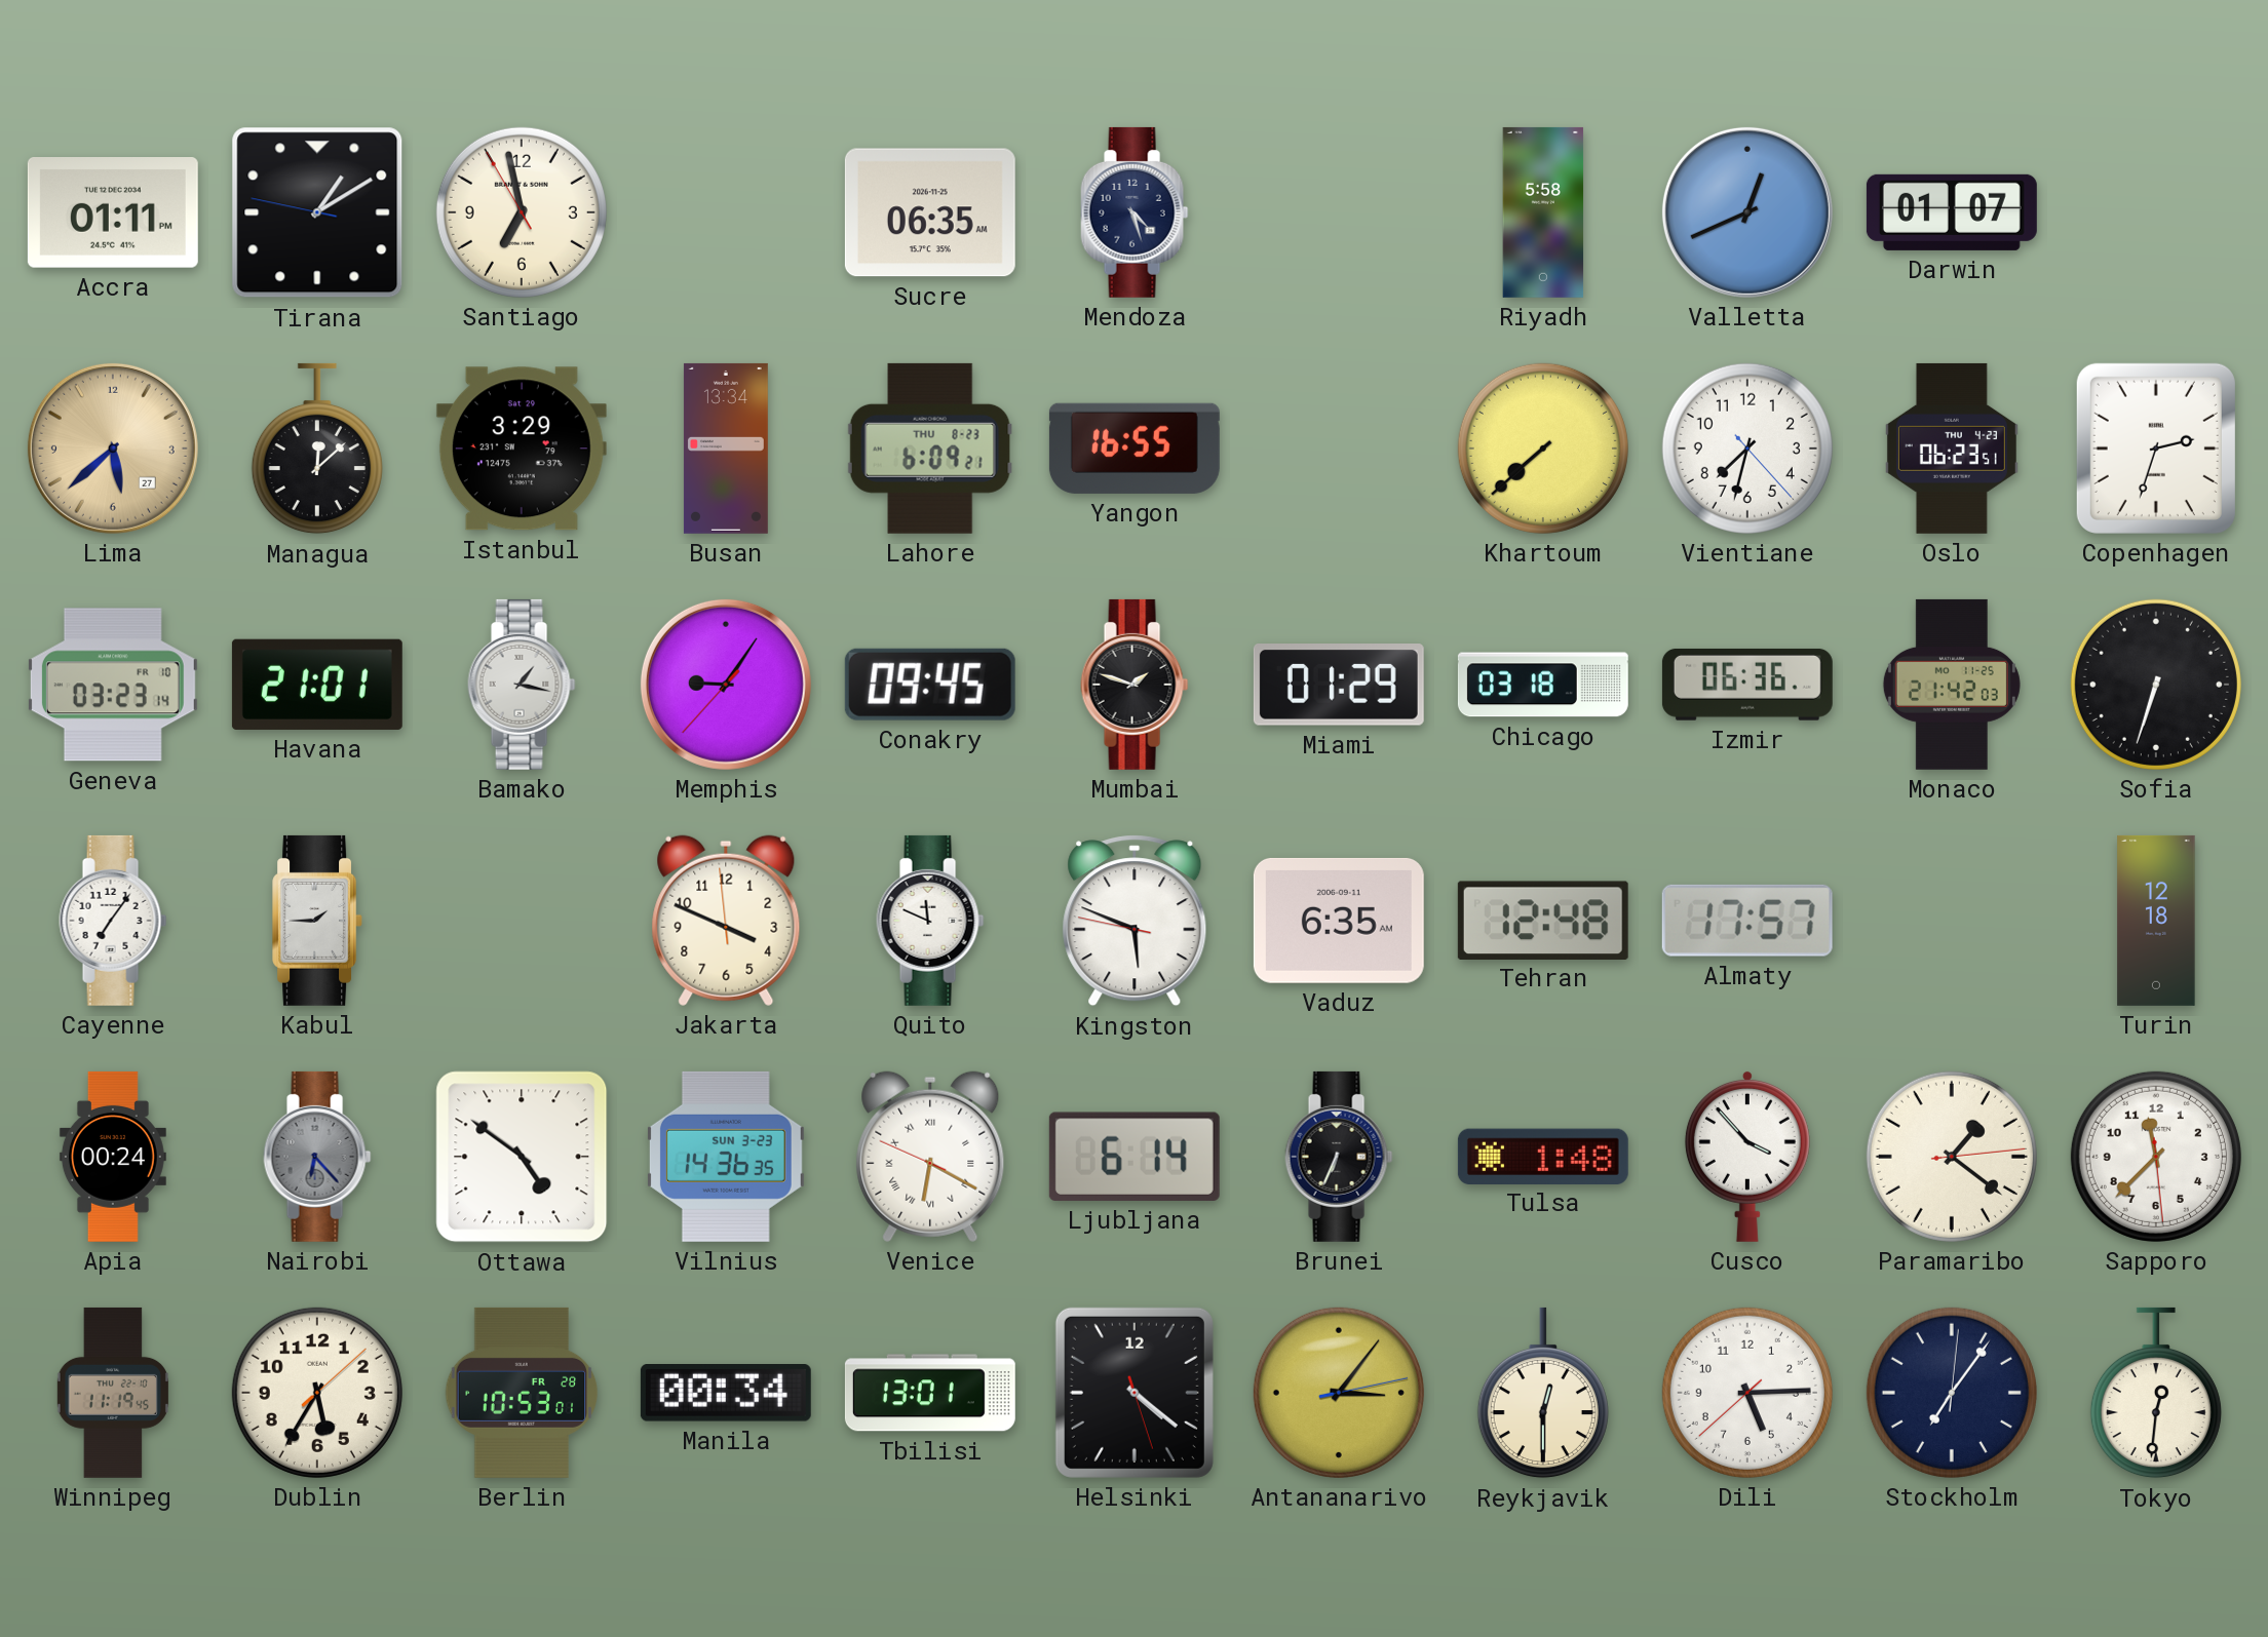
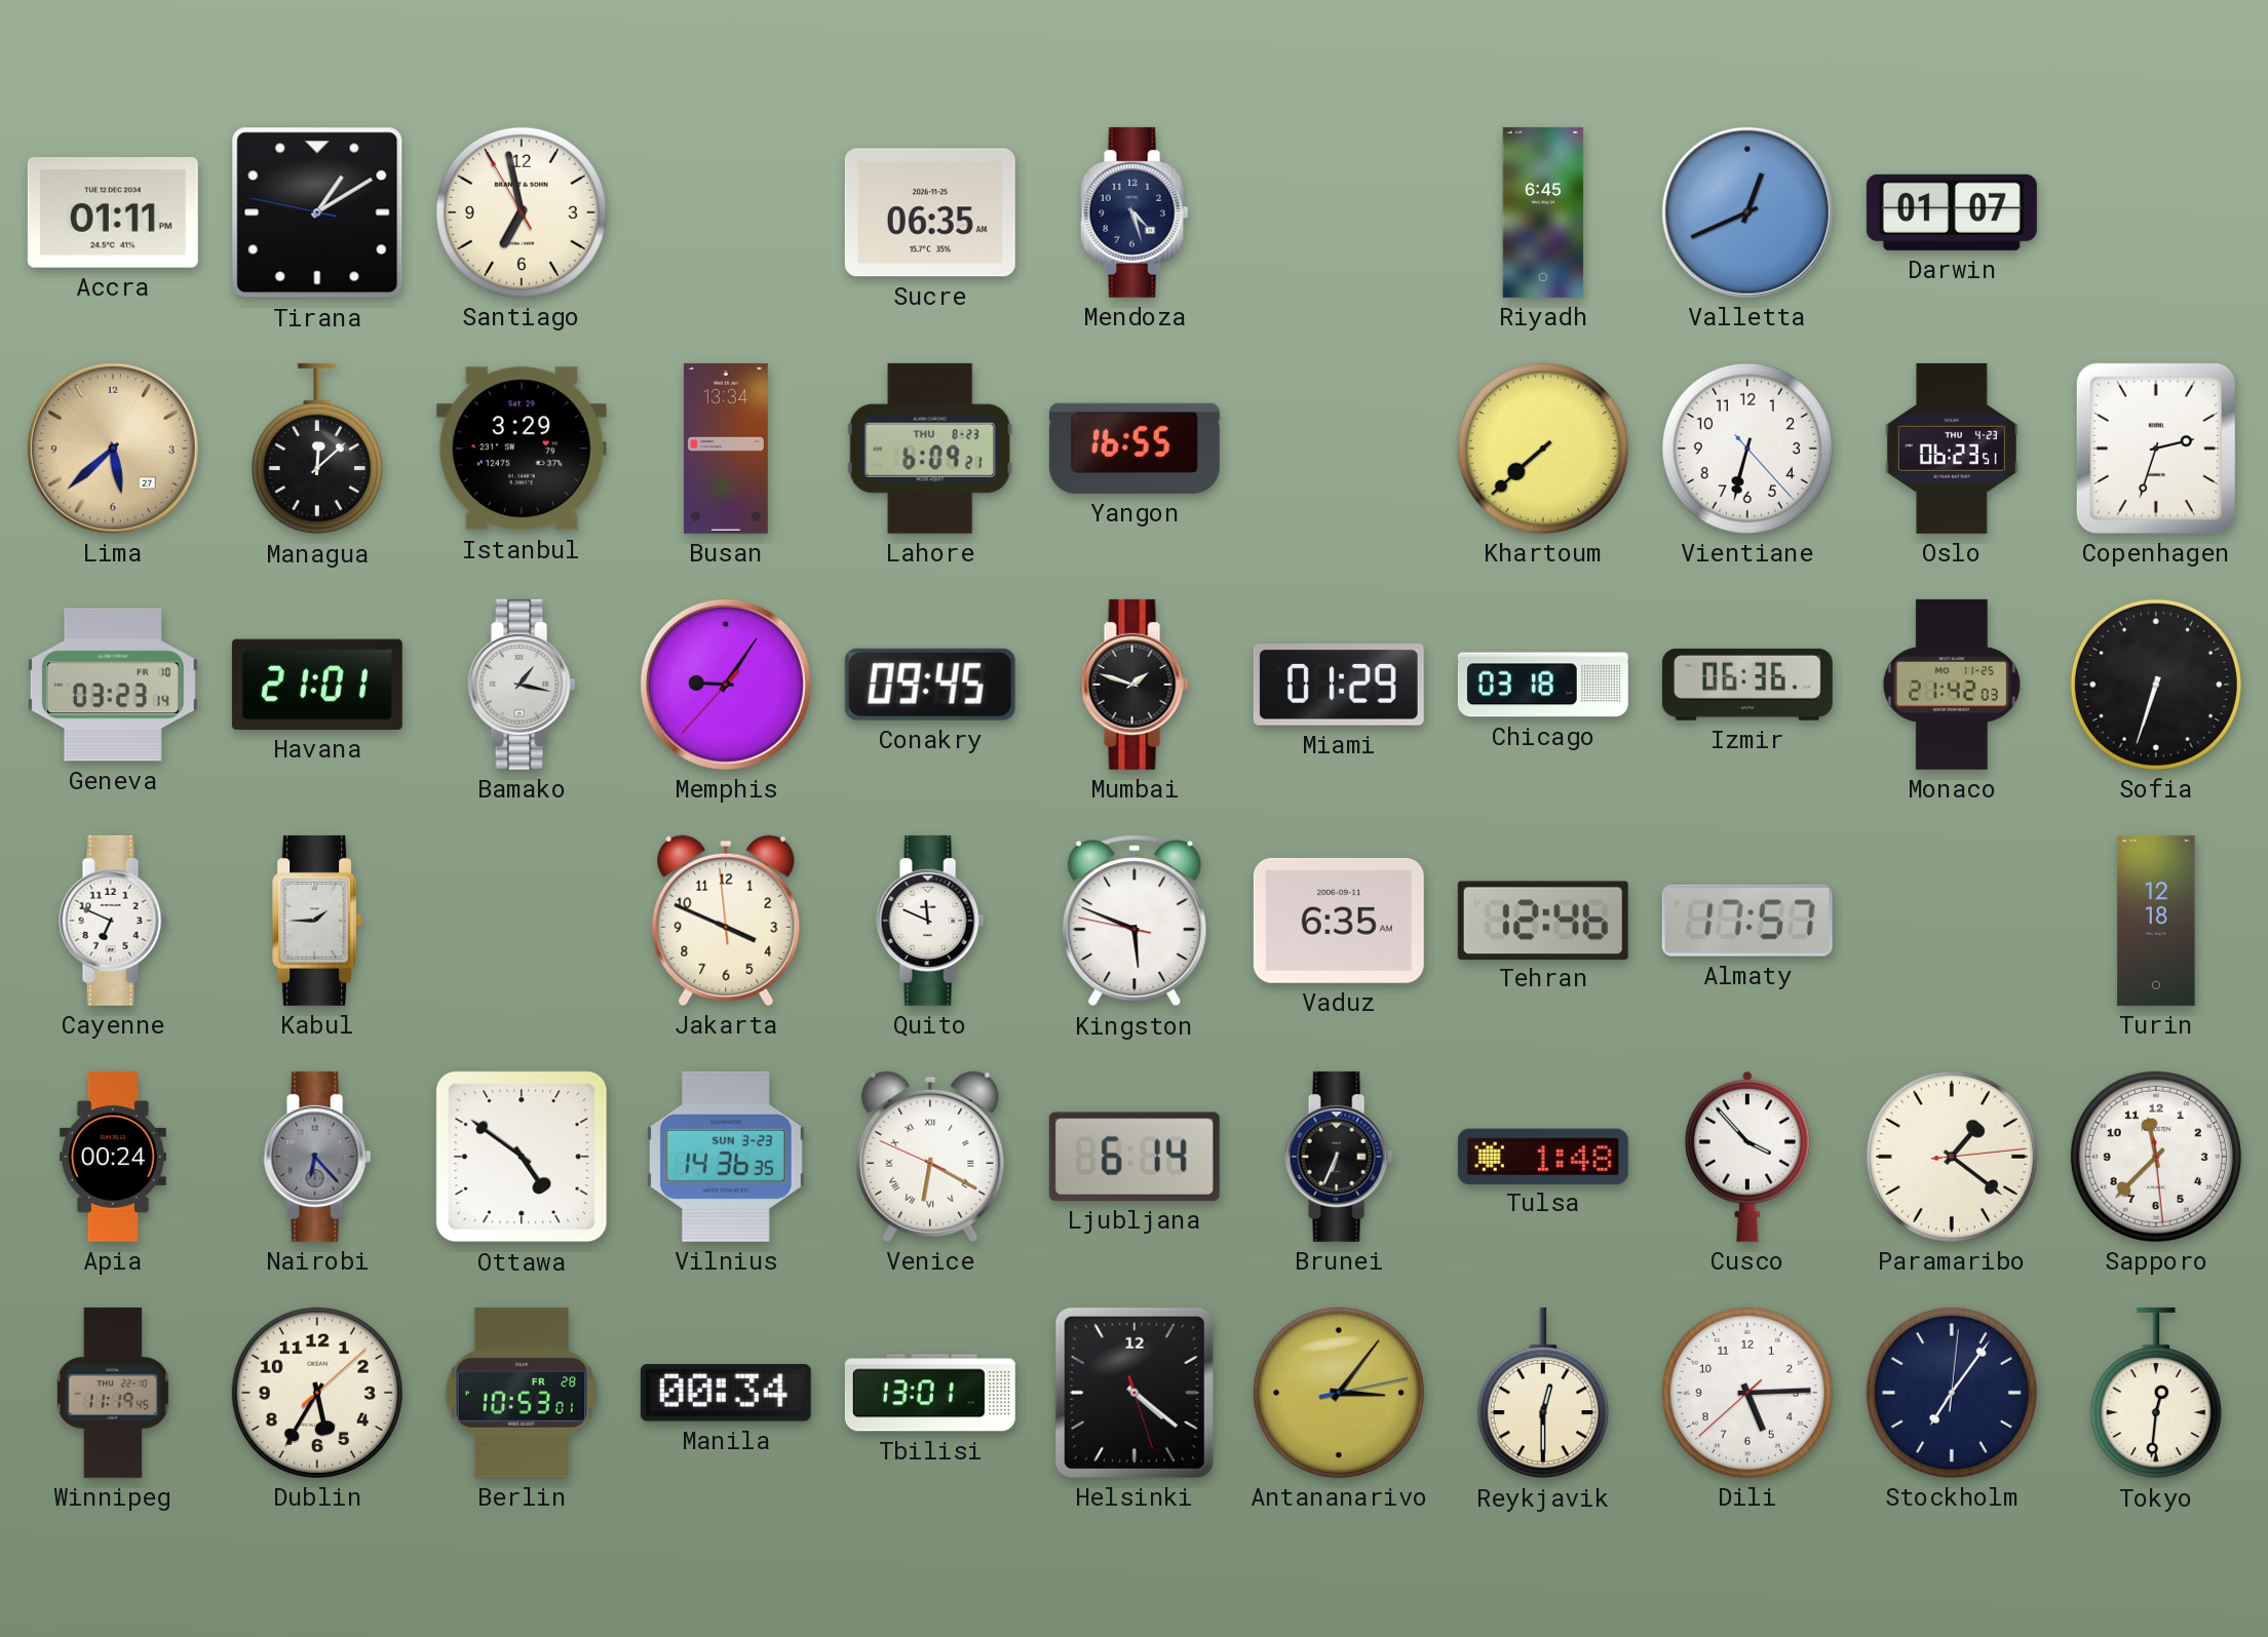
Riyadh: 5:58 -> 6:45 (1543, 212)
Vientiane: 7:32 -> 6:32 (1747, 449)
Cayenne: 7:06 -> 6:49 (113, 921)
Tehran: 12:48 -> 12:46 (1543, 920)
